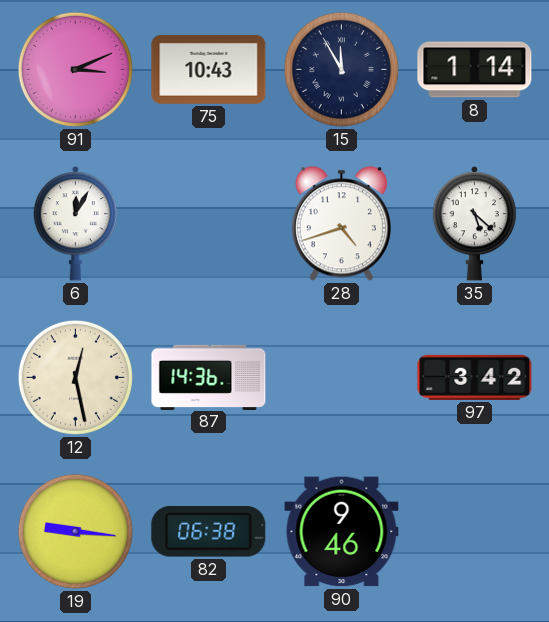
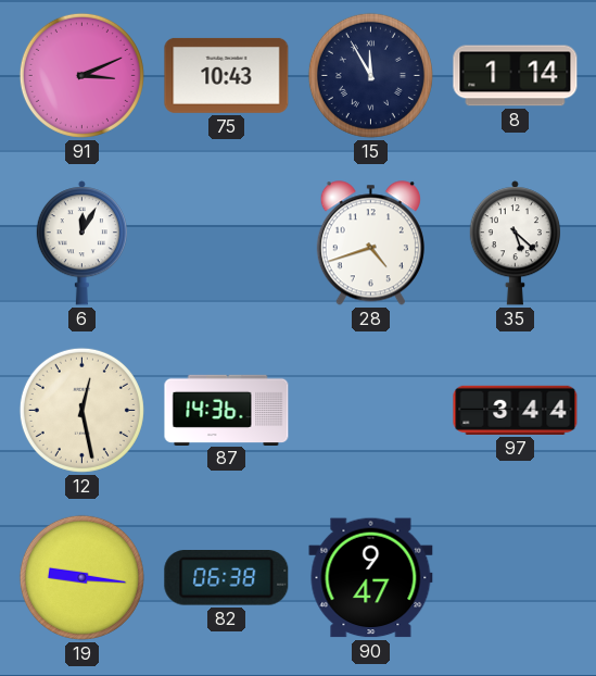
97: 3:42 -> 3:44 (516, 410)
90: 9:46 -> 9:47 (371, 578)
